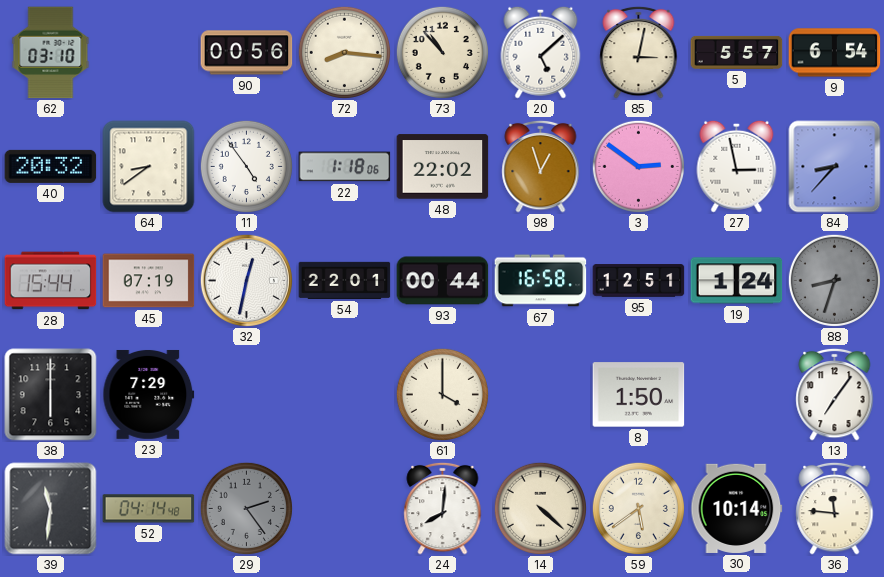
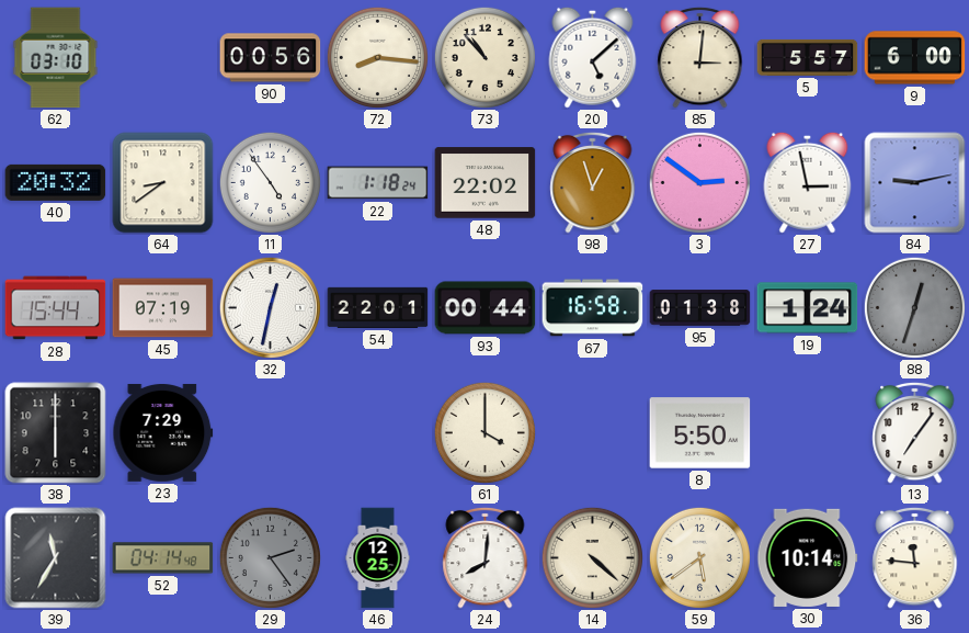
85: 3:02 -> 3:01 (700, 57)
9: 6:54 -> 6:00 (915, 58)
22: 1:18:06 -> 1:18:24 (378, 183)
84: 8:37 -> 9:13 (915, 183)
95: 12:51 -> 01:38 (700, 308)
88: 8:33 -> 12:33 (914, 307)
8: 1:50 -> 5:50 (700, 433)
39: 11:31 -> 11:35 (56, 558)
46: none -> 12:25 (378, 558)
